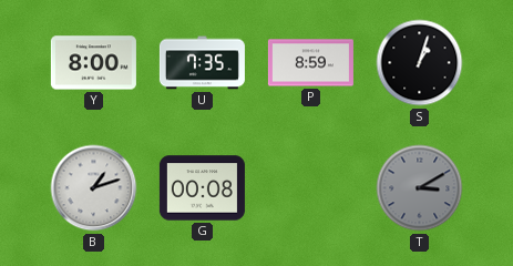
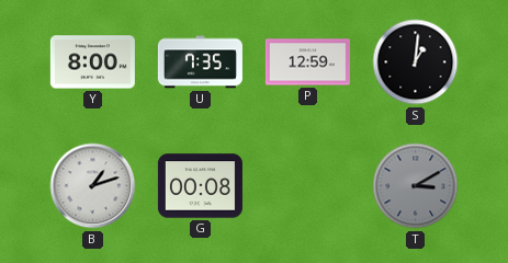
P: 8:59 -> 12:59 (307, 62)
S: 1:03 -> 1:01 (416, 62)
